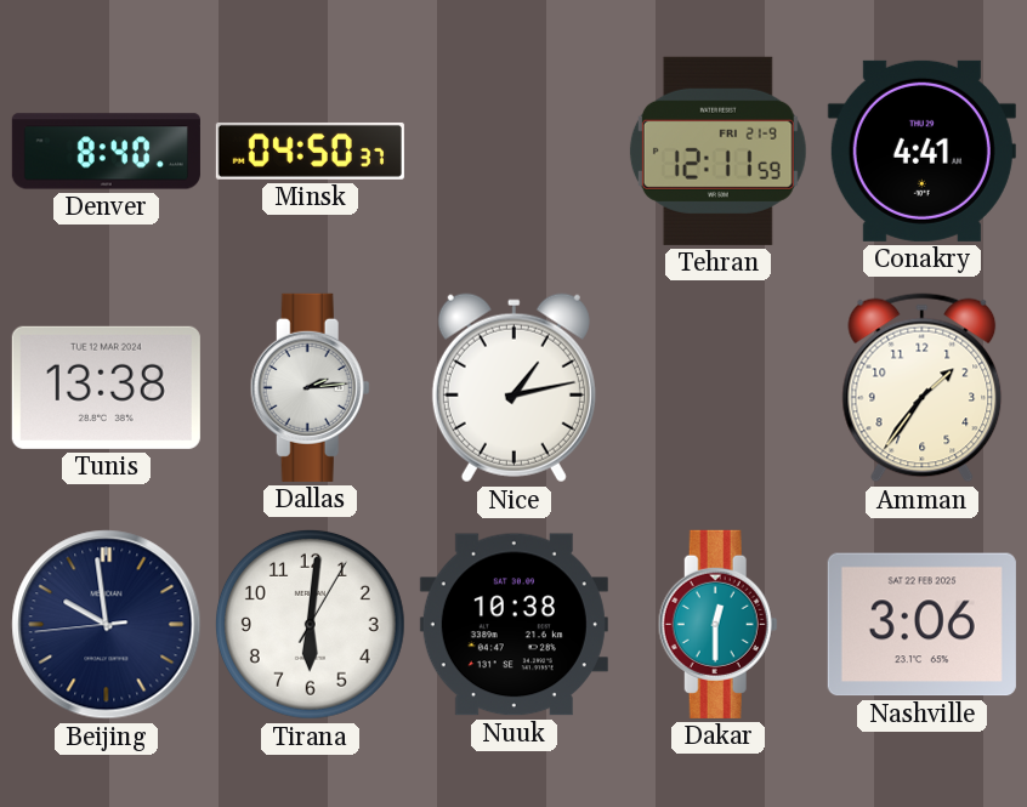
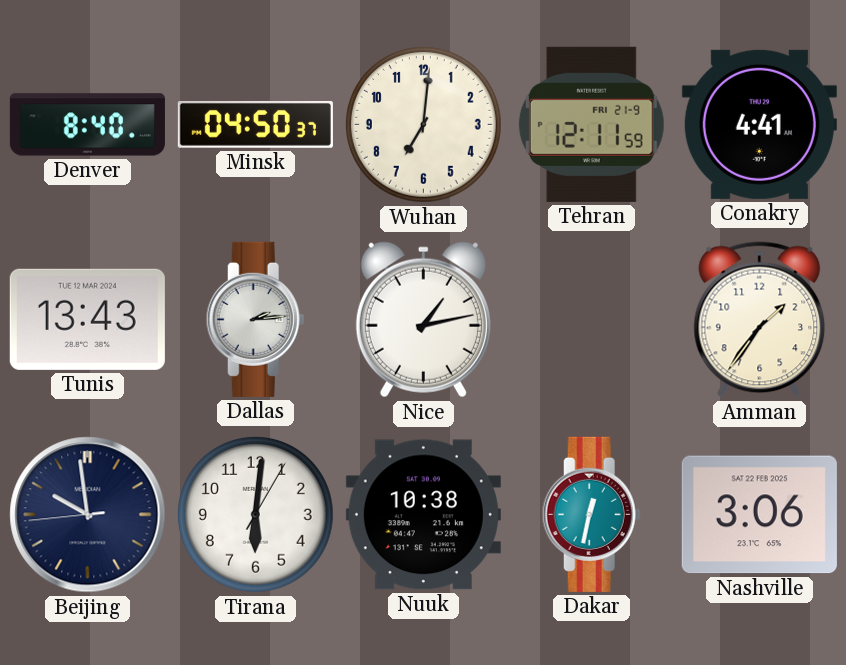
Wuhan: none -> 7:01 (423, 124)
Tunis: 13:38 -> 13:43 (87, 319)
Dakar: 12:30 -> 12:32 (591, 514)
